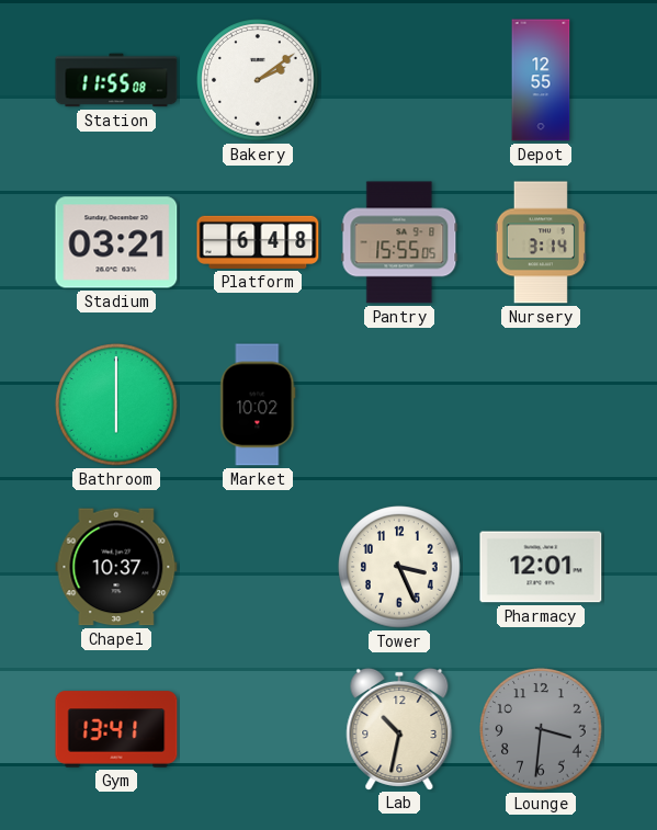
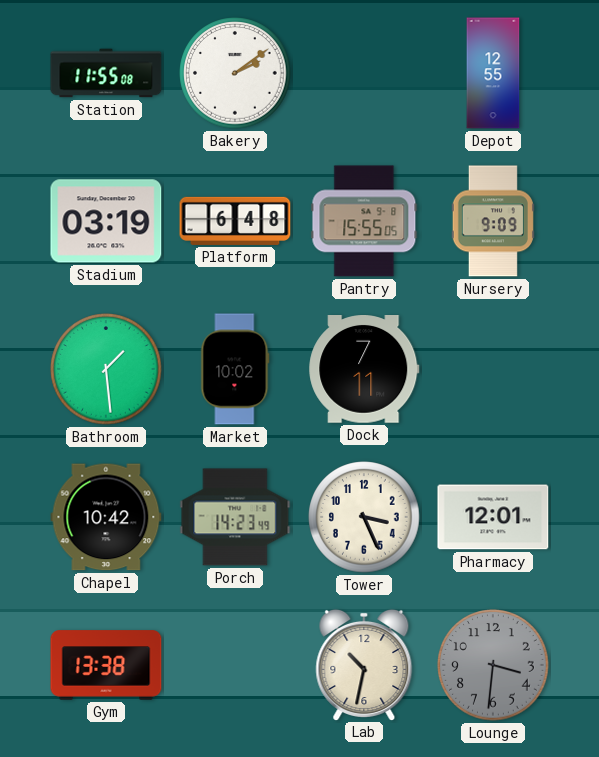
Stadium: 03:21 -> 03:19 (106, 221)
Nursery: 3:14 -> 9:09 (493, 221)
Bathroom: 6:00 -> 1:29 (106, 369)
Dock: none -> 7:11 (364, 370)
Chapel: 10:37 -> 10:42 (106, 517)
Porch: none -> 14:23 (235, 517)
Gym: 13:41 -> 13:38 (106, 665)
